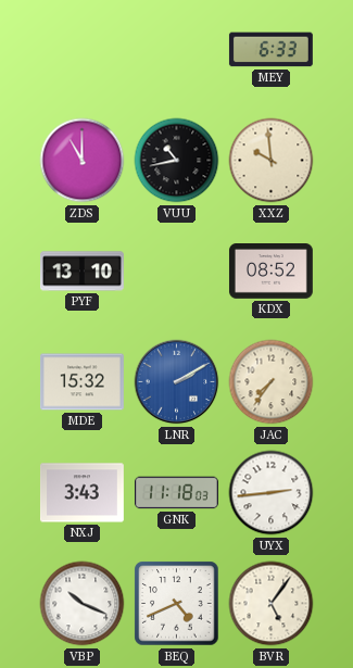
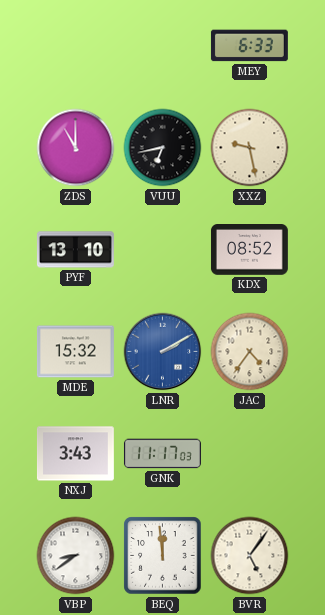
VUU: 10:43 -> 6:43 (163, 148)
XXZ: 9:59 -> 9:28 (250, 148)
JAC: 7:36 -> 4:36 (250, 352)
GNK: 11:18 -> 11:17 (162, 454)
UYX: 2:44 -> none (272, 493)
VBP: 10:19 -> 8:39 (76, 556)
BEQ: 4:41 -> 11:59 (163, 556)
